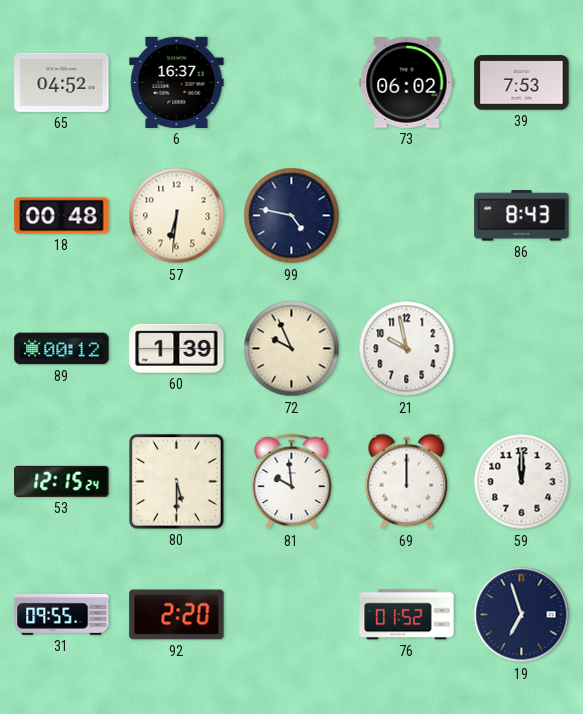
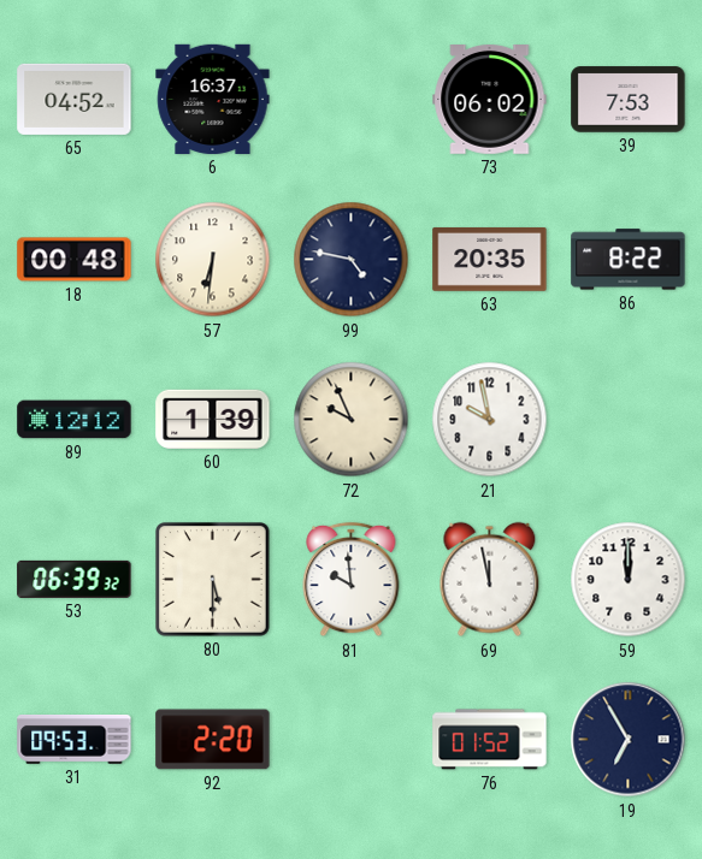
63: none -> 20:35 (490, 259)
86: 8:43 -> 8:22 (629, 260)
89: 00:12 -> 12:12 (75, 420)
53: 12:15 -> 06:39 (75, 579)
69: 12:00 -> 11:58 (490, 580)
31: 09:55 -> 09:53 (75, 740)
19: 6:57 -> 6:55 (629, 740)
